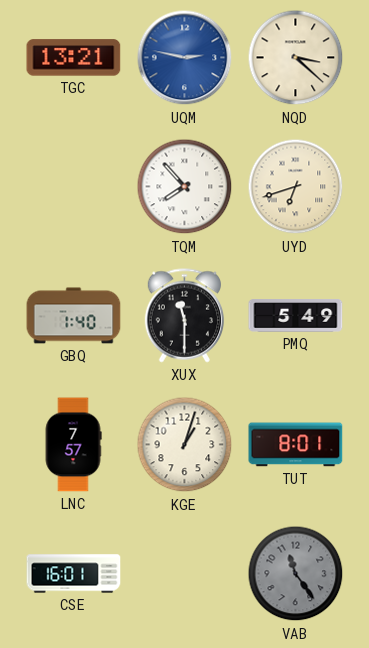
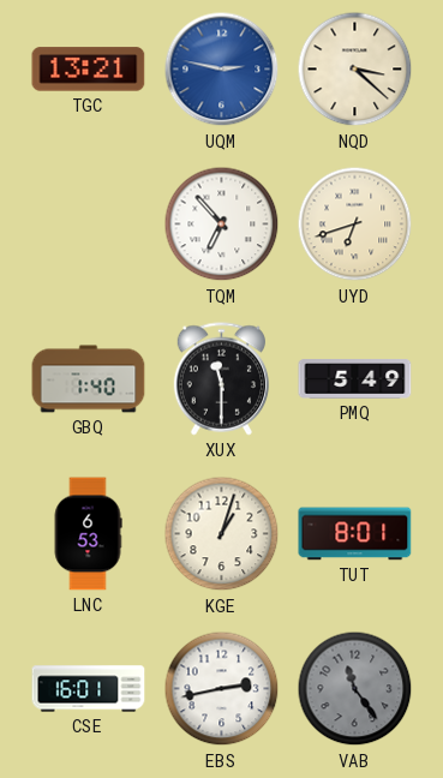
TQM: 7:53 -> 6:53 (222, 225)
LNC: 7:57 -> 6:53 (88, 534)
EBS: none -> 2:43 (222, 689)
